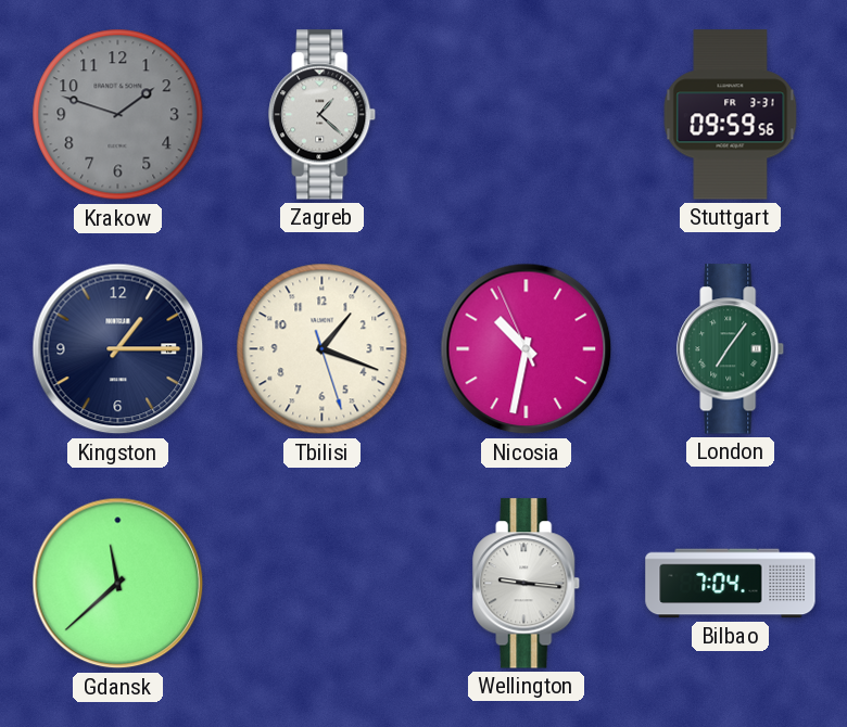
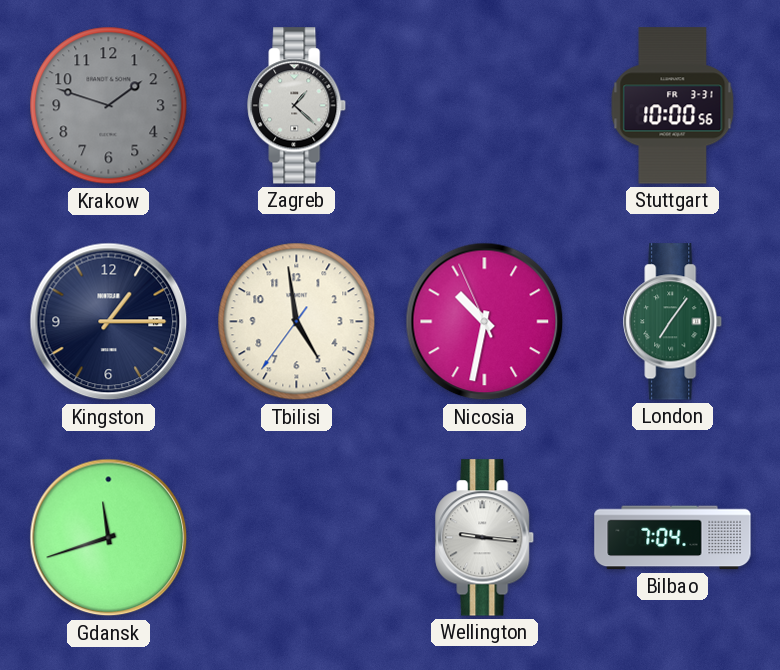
Stuttgart: 09:59 -> 10:00 (673, 106)
Tbilisi: 1:18 -> 4:58 (297, 322)
Gdansk: 11:38 -> 11:42 (109, 538)
